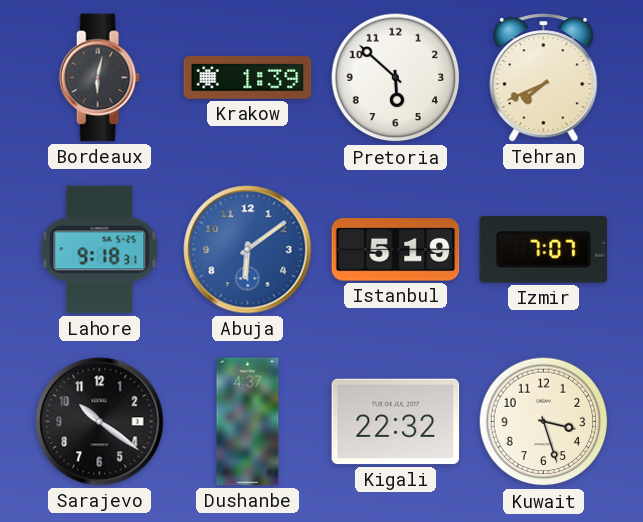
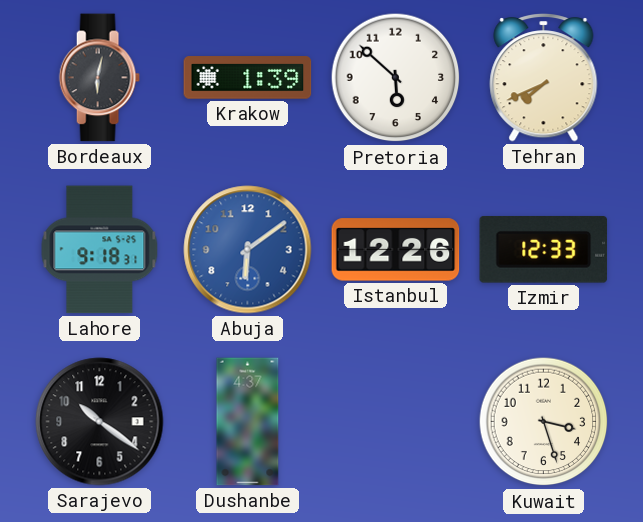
Istanbul: 5:19 -> 12:26 (396, 250)
Izmir: 7:07 -> 12:33 (544, 250)
Kigali: 22:32 -> none (396, 422)
